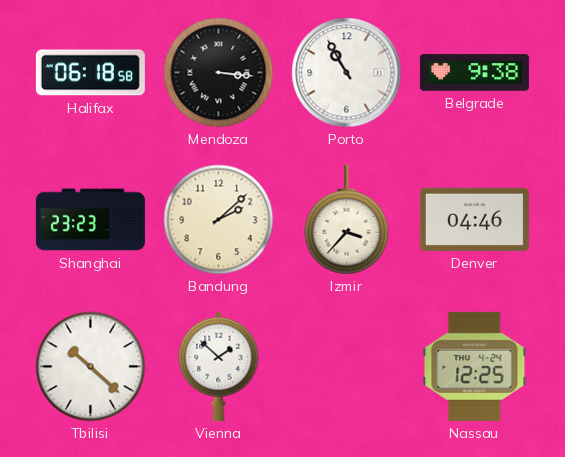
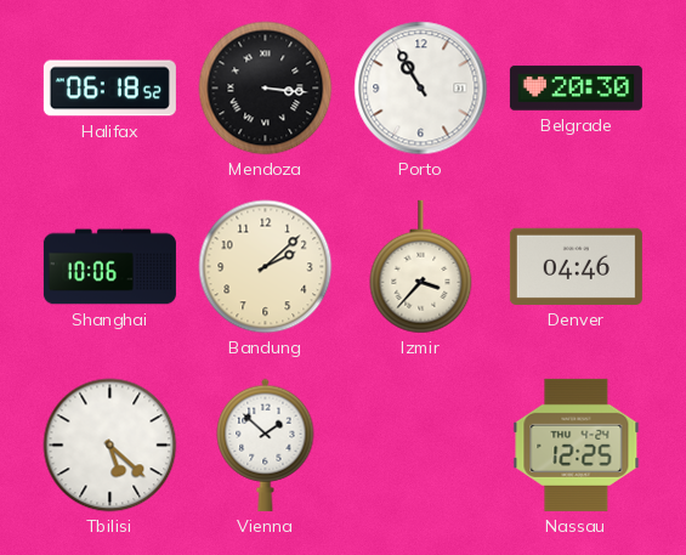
Halifax: 06:18:58 -> 06:18:52 (109, 89)
Belgrade: 9:38 -> 20:30 (576, 89)
Shanghai: 23:23 -> 10:06 (109, 267)
Tbilisi: 10:22 -> 5:22 (110, 446)
